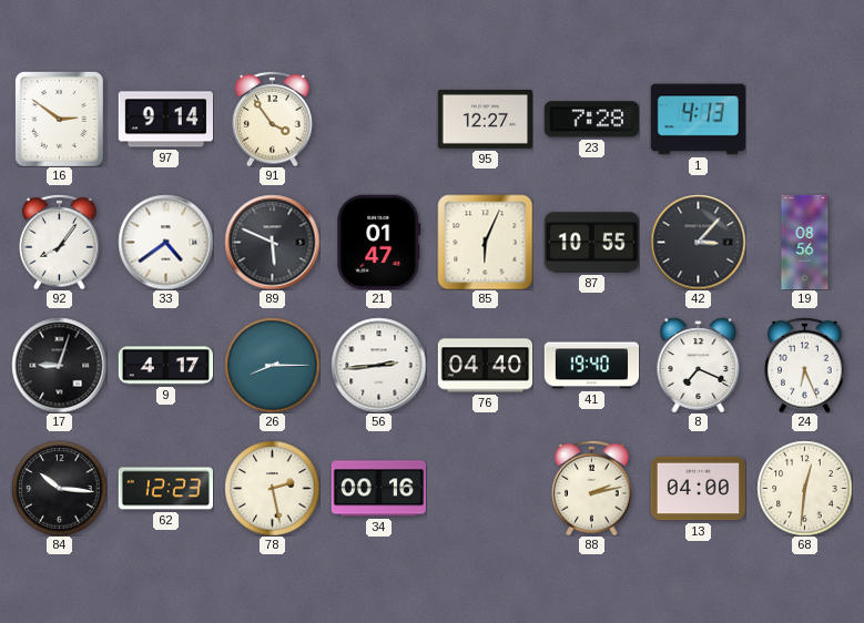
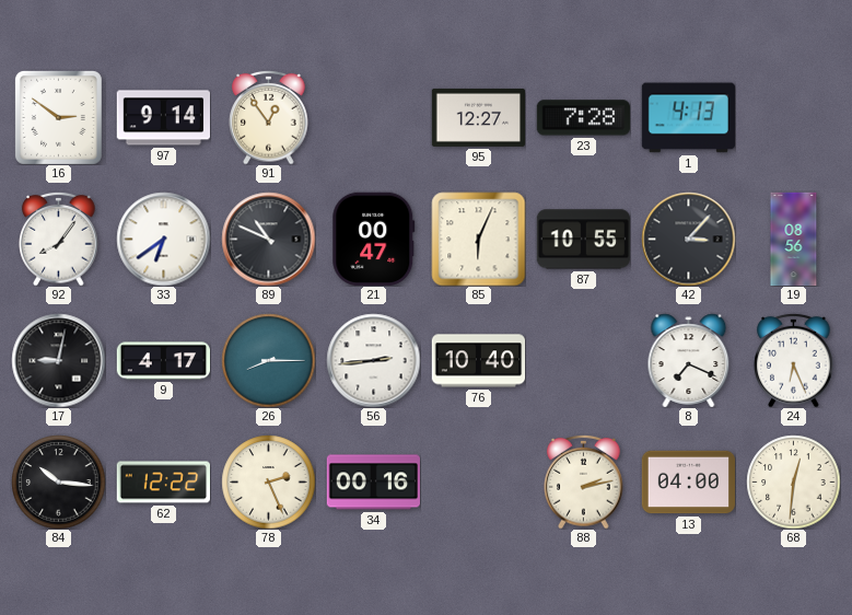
91: 3:54 -> 12:54 (269, 117)
33: 4:39 -> 6:39 (163, 239)
89: 5:49 -> 10:49 (268, 239)
21: 01:47 -> 00:47 (374, 239)
17: 9:03 -> 9:02 (58, 360)
76: 04:40 -> 10:40 (478, 361)
41: 19:40 -> none (591, 366)
62: 12:23 -> 12:22 (163, 483)
78: 2:28 -> 2:26 (268, 481)
